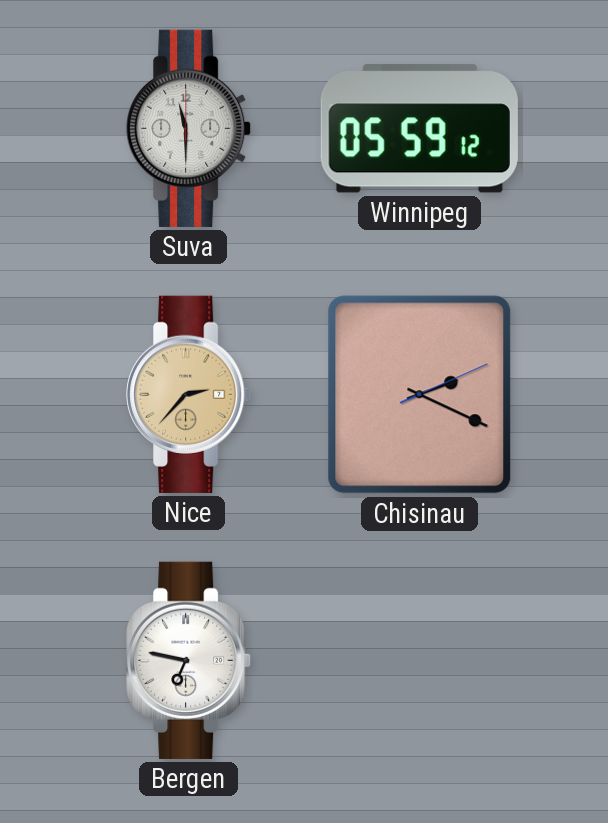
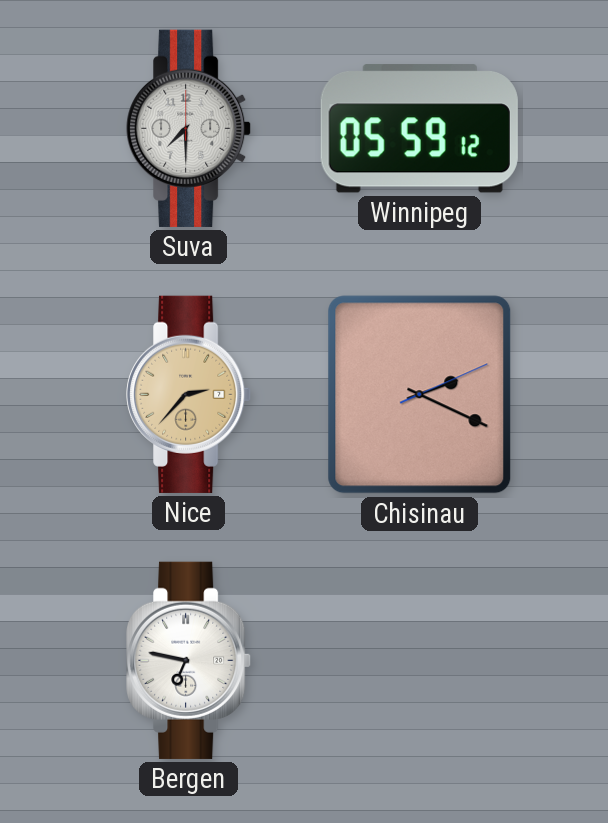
Suva: 11:30 -> 7:30 (189, 128)
